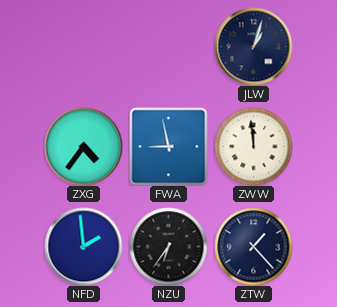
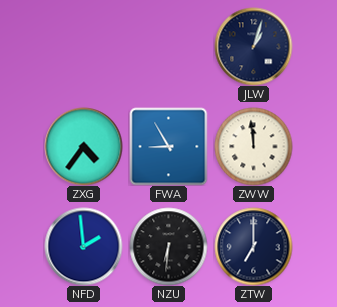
FWA: 8:58 -> 8:55 (168, 146)
NZU: 6:36 -> 6:31 (168, 246)
ZTW: 1:23 -> 7:00 (253, 246)
